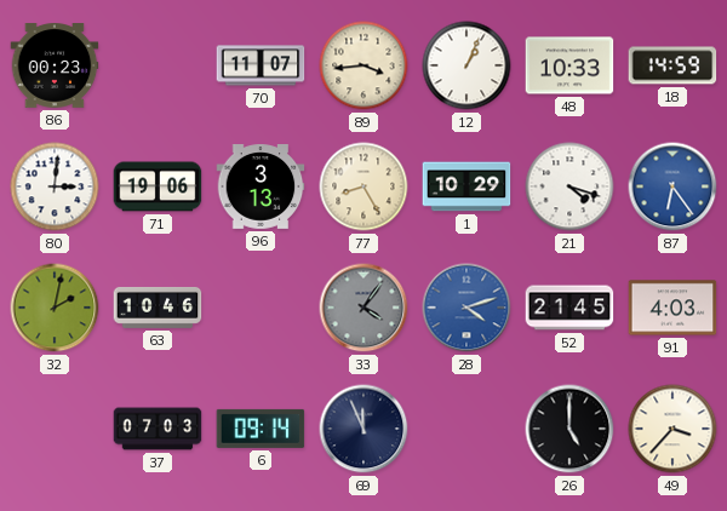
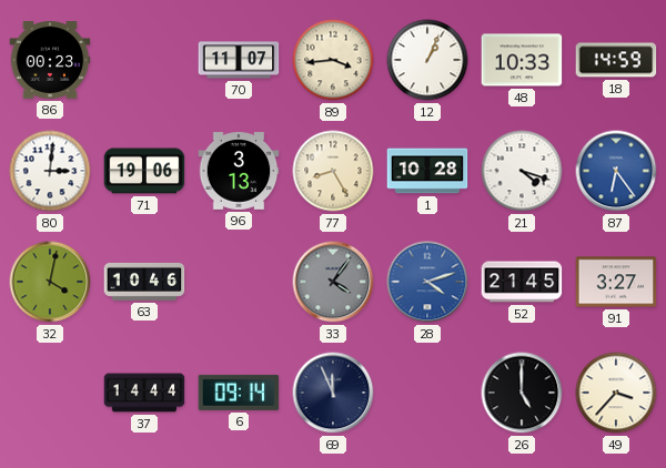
1: 10:29 -> 10:28 (427, 171)
32: 2:02 -> 4:02 (50, 282)
91: 4:03 -> 3:27 (616, 282)
37: 07:03 -> 14:44 (144, 393)
